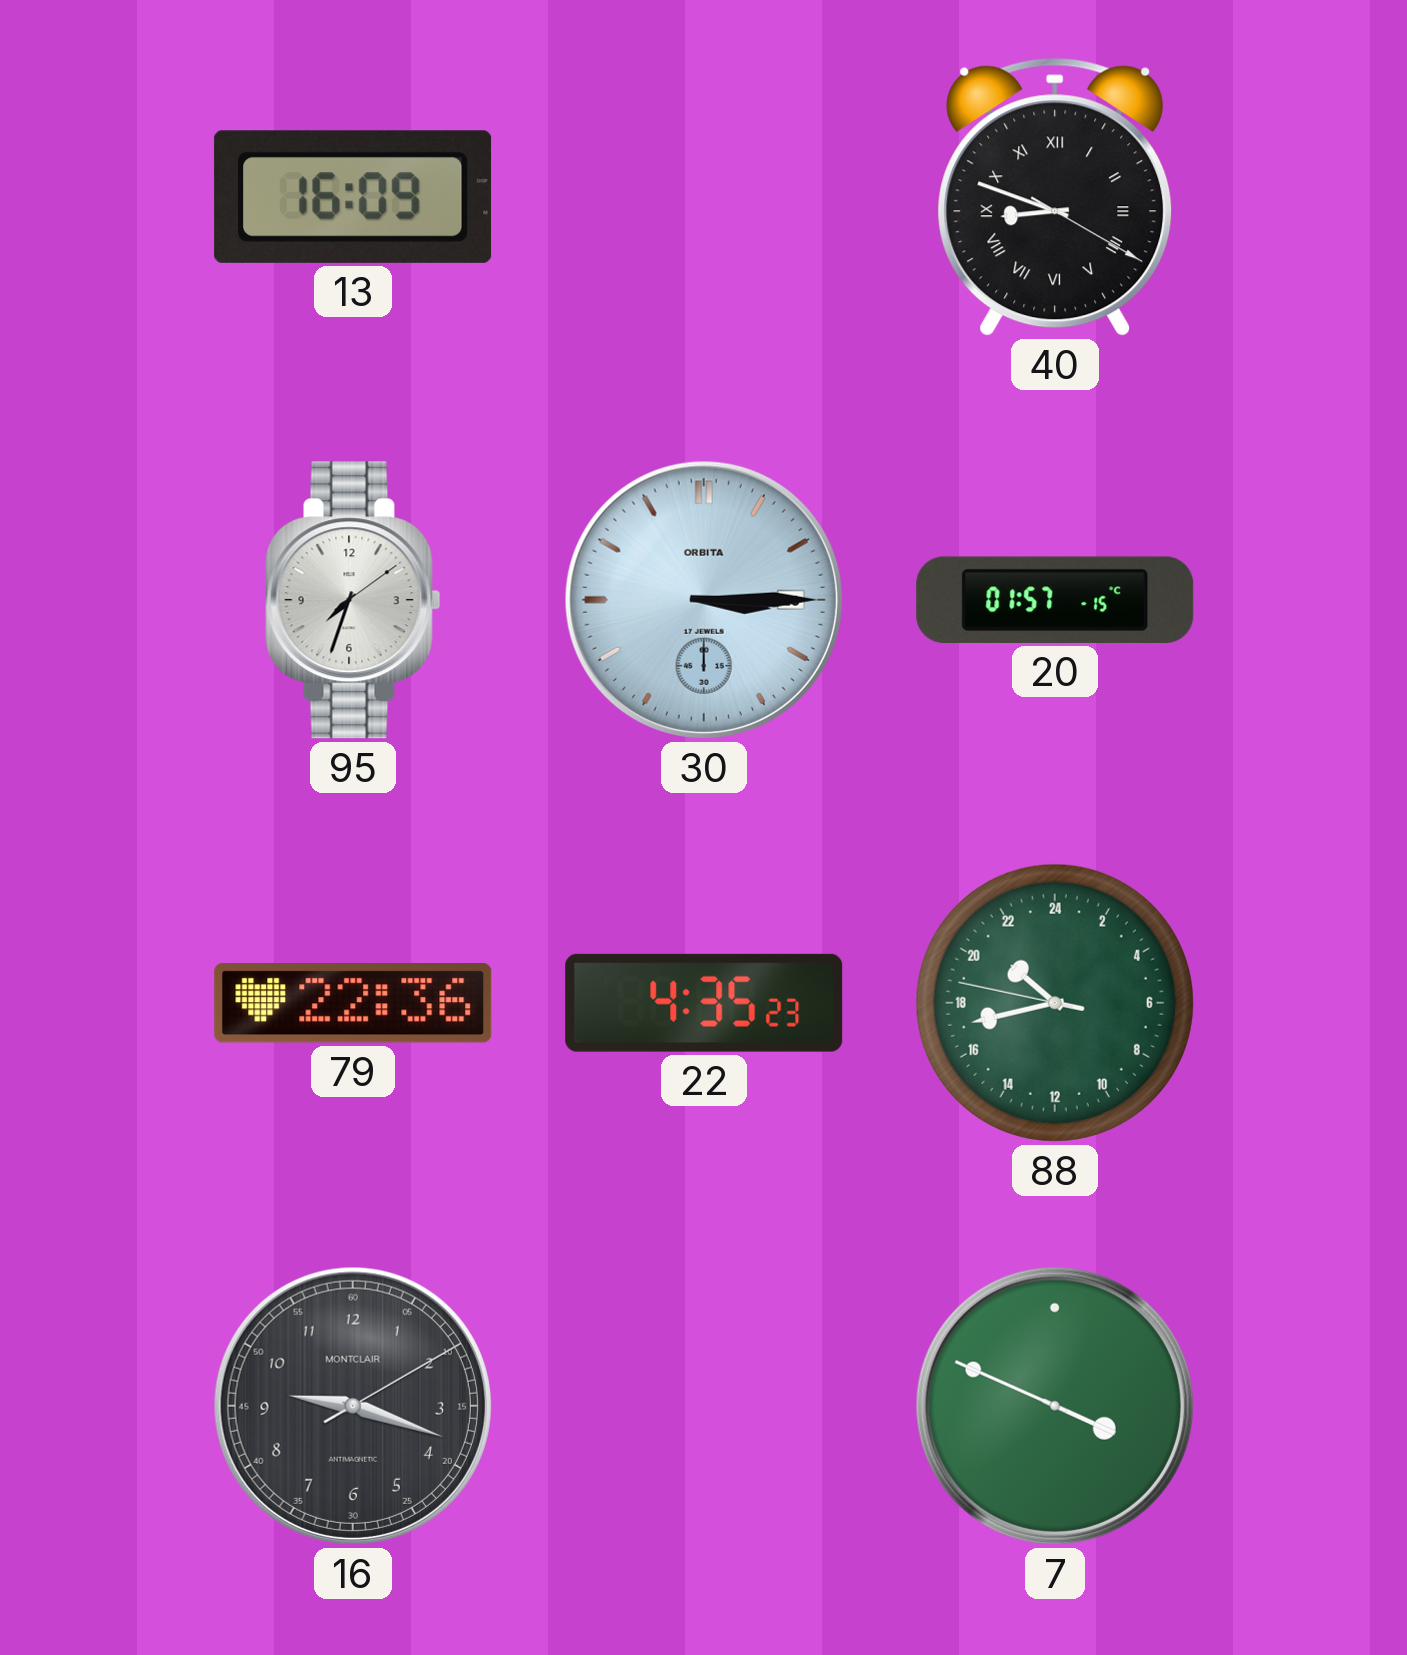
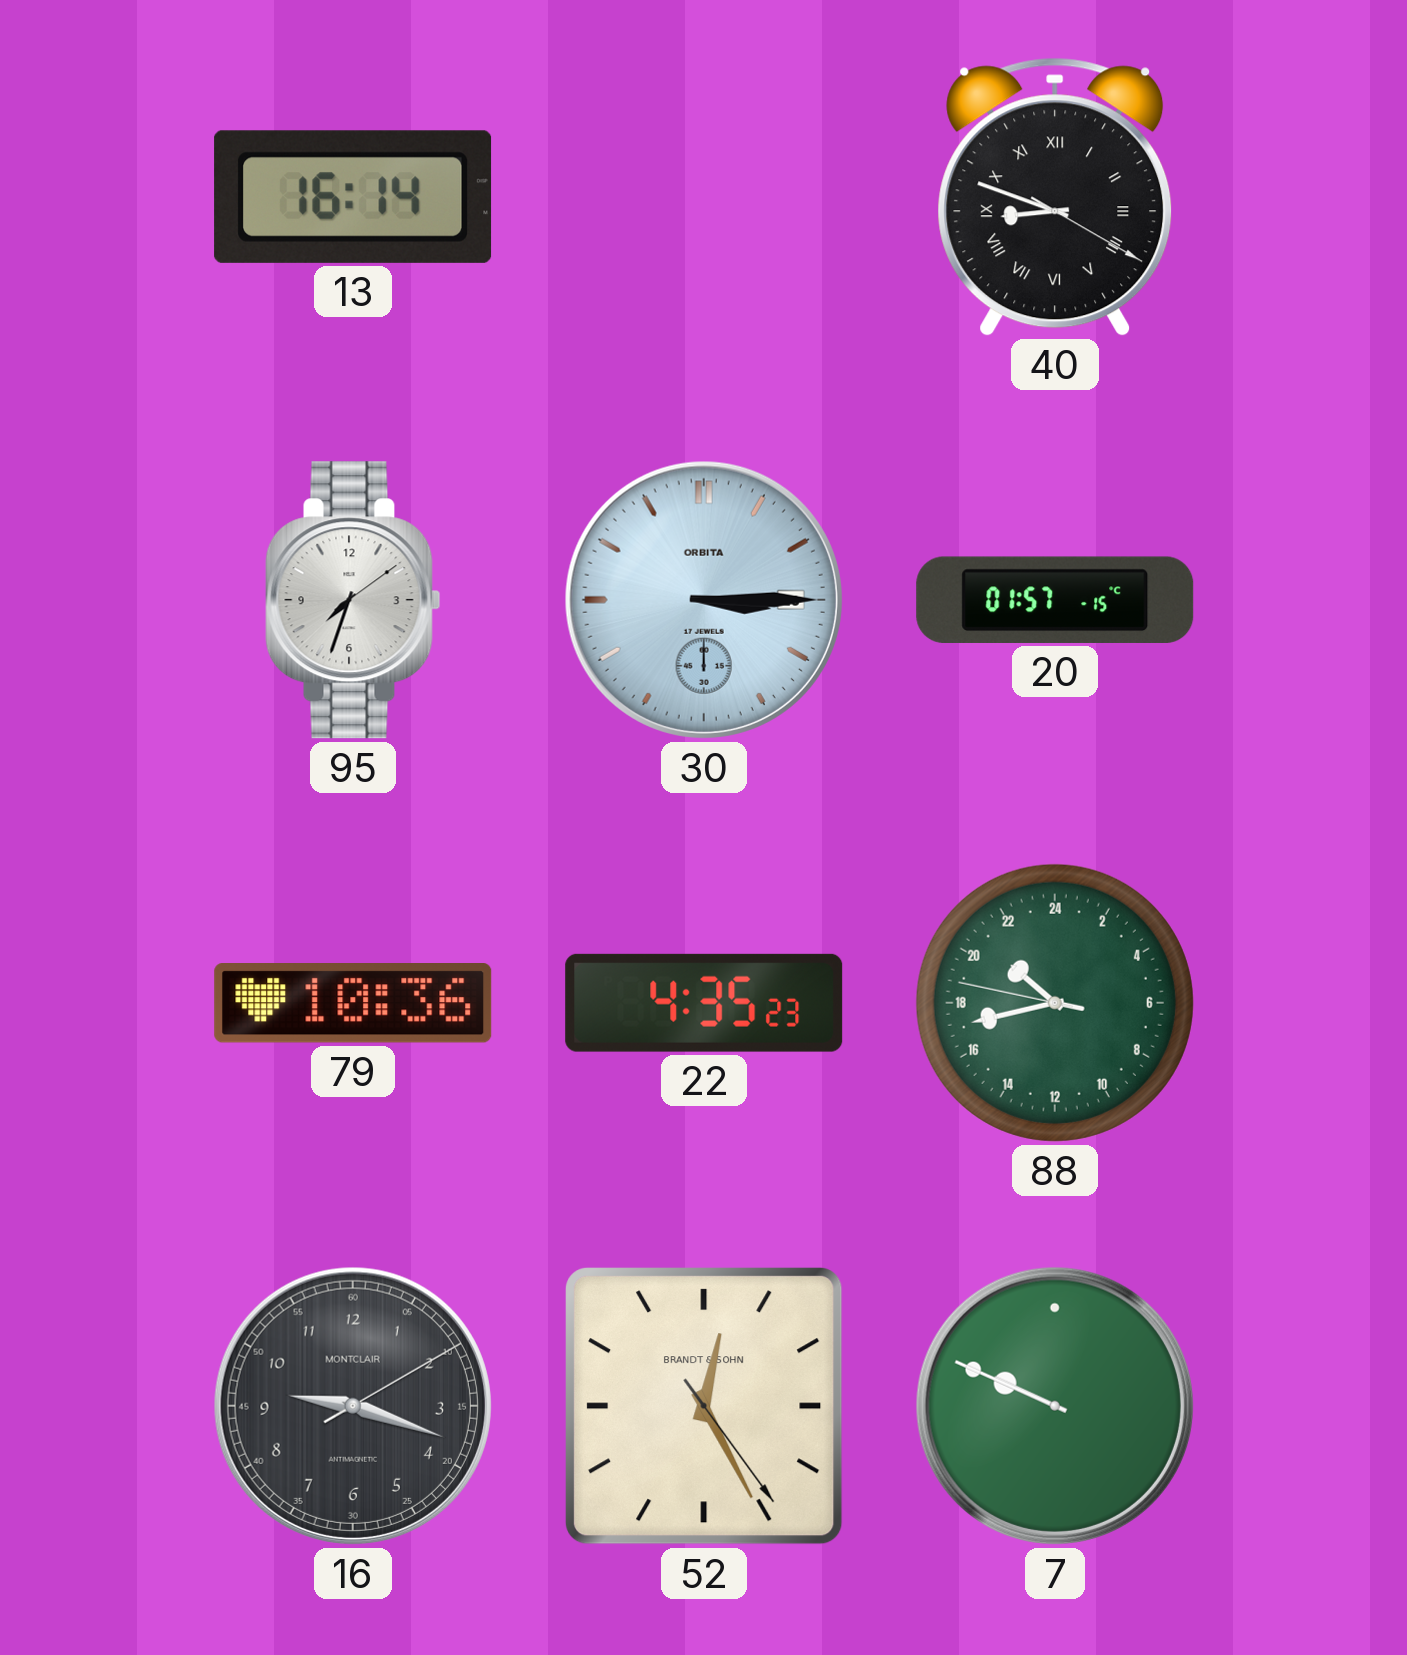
13: 16:09 -> 16:14 (353, 197)
79: 22:36 -> 10:36 (353, 1004)
52: none -> 12:25 (704, 1406)
7: 3:49 -> 9:49 (1055, 1406)
